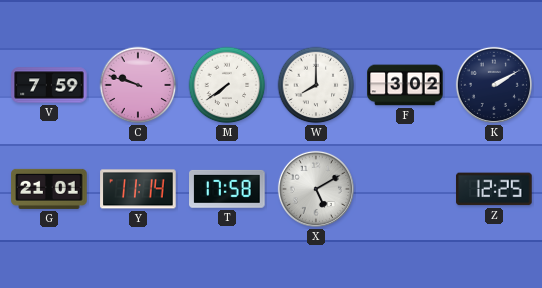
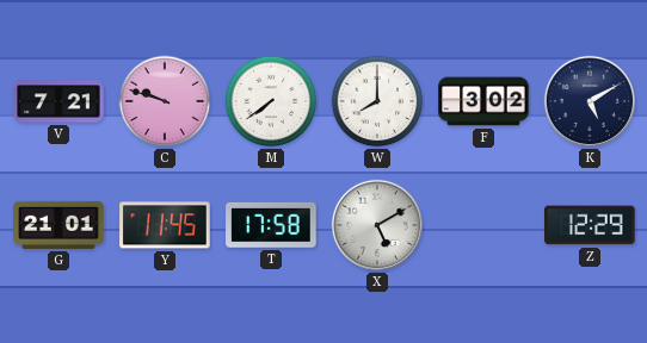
V: 7:59 -> 7:21 (58, 101)
K: 2:10 -> 5:10 (590, 101)
Y: 11:14 -> 11:45 (165, 225)
Z: 12:25 -> 12:29 (590, 225)
